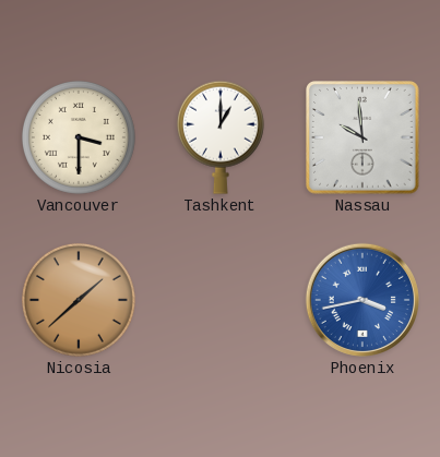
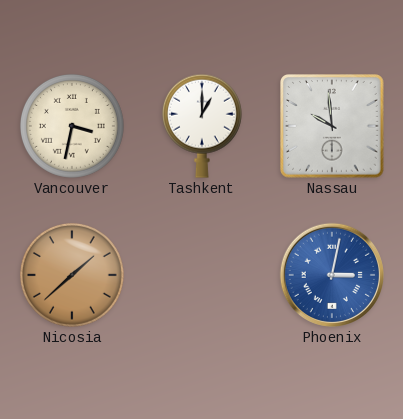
Vancouver: 3:30 -> 3:32 (72, 126)
Phoenix: 3:43 -> 3:02 (332, 275)
